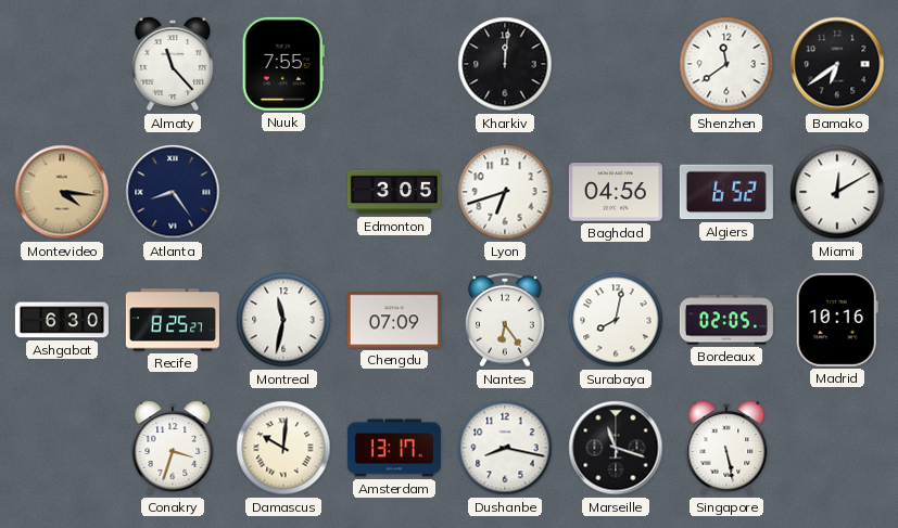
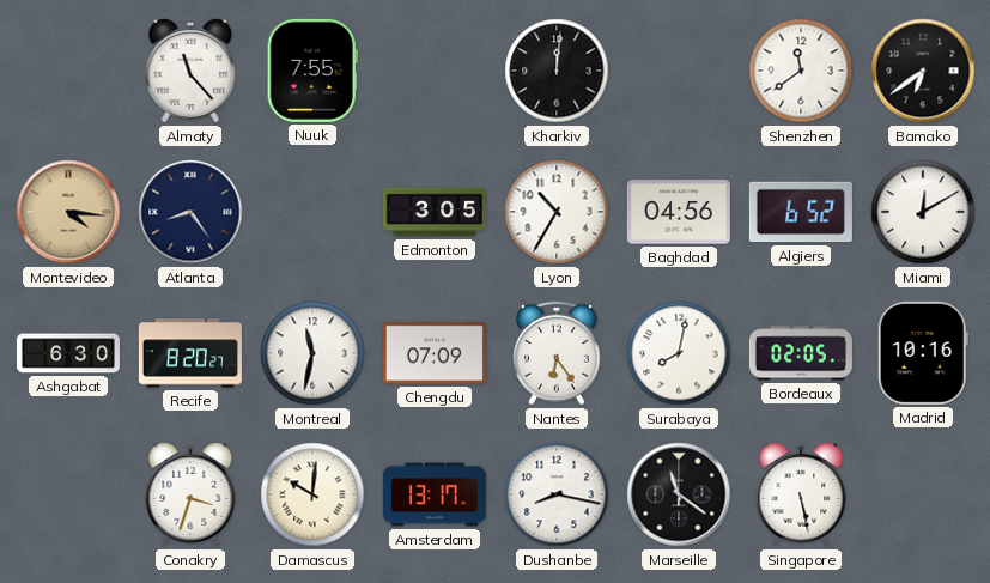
Lyon: 6:42 -> 10:35 (557, 212)
Recife: 8:25 -> 8:20 (190, 353)
Marseille: 11:18 -> 11:21 (679, 494)
